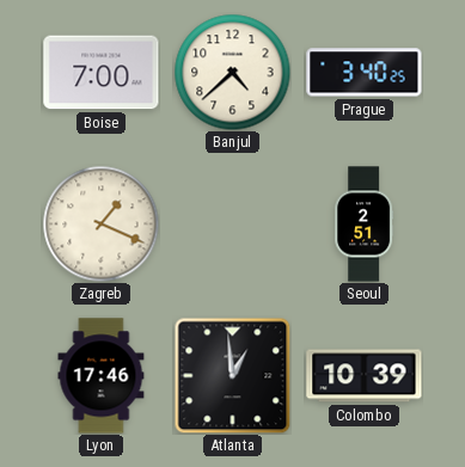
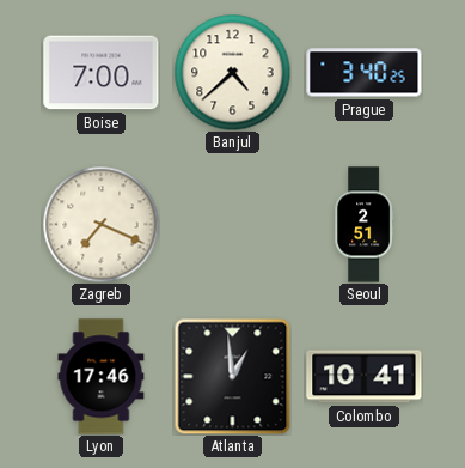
Zagreb: 1:19 -> 7:19 (100, 224)
Colombo: 10:39 -> 10:41 (365, 377)
